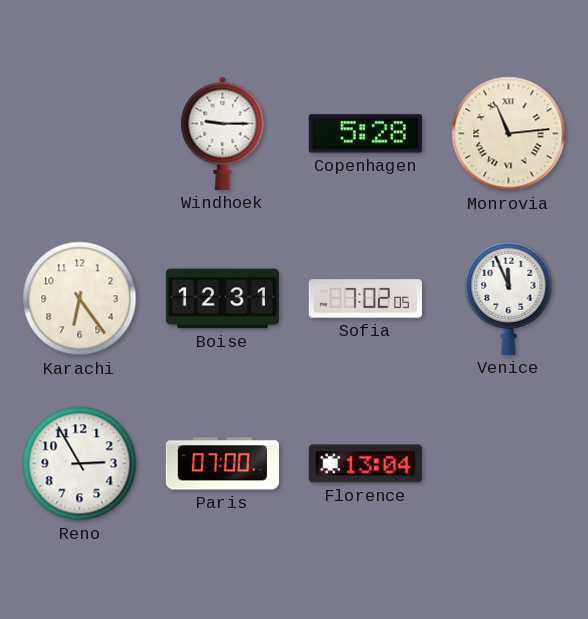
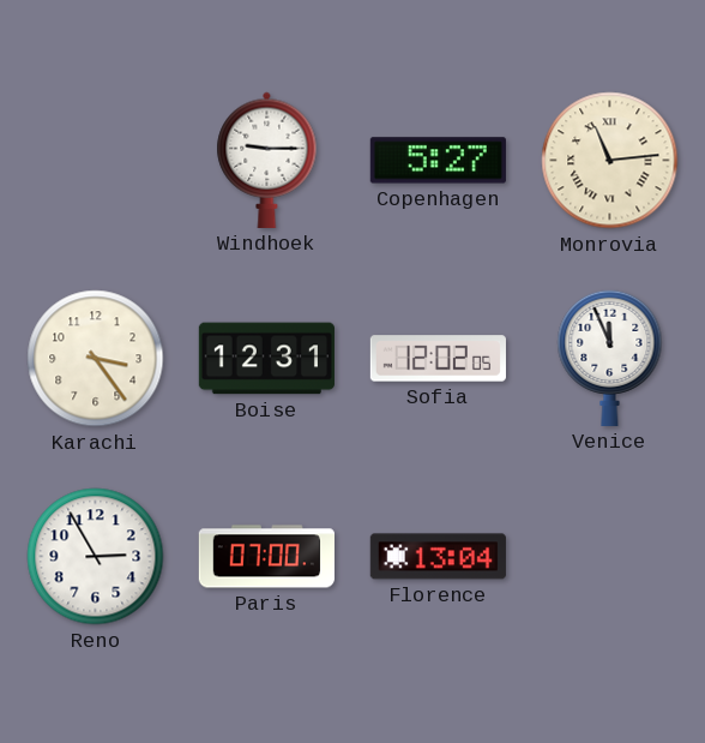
Copenhagen: 5:28 -> 5:27 (438, 161)
Karachi: 6:24 -> 3:24 (96, 359)
Sofia: 7:02 -> 12:02 (438, 359)
